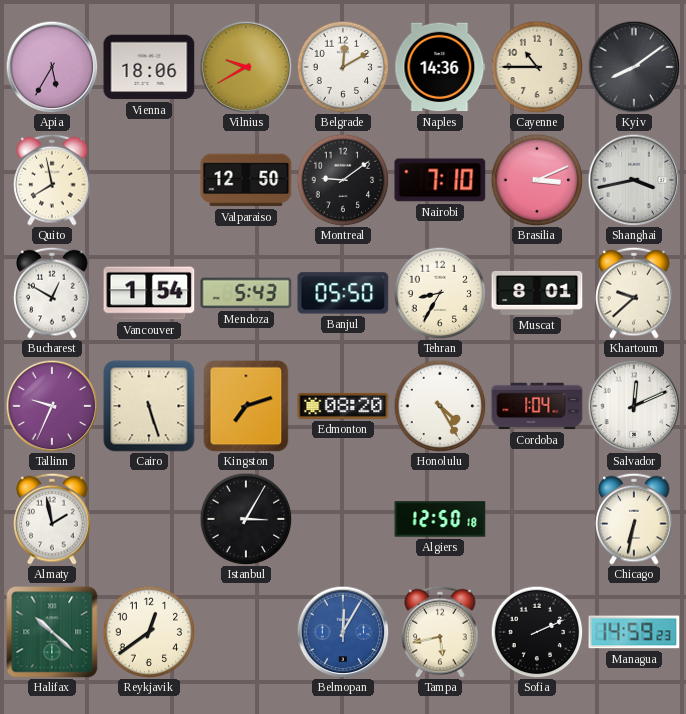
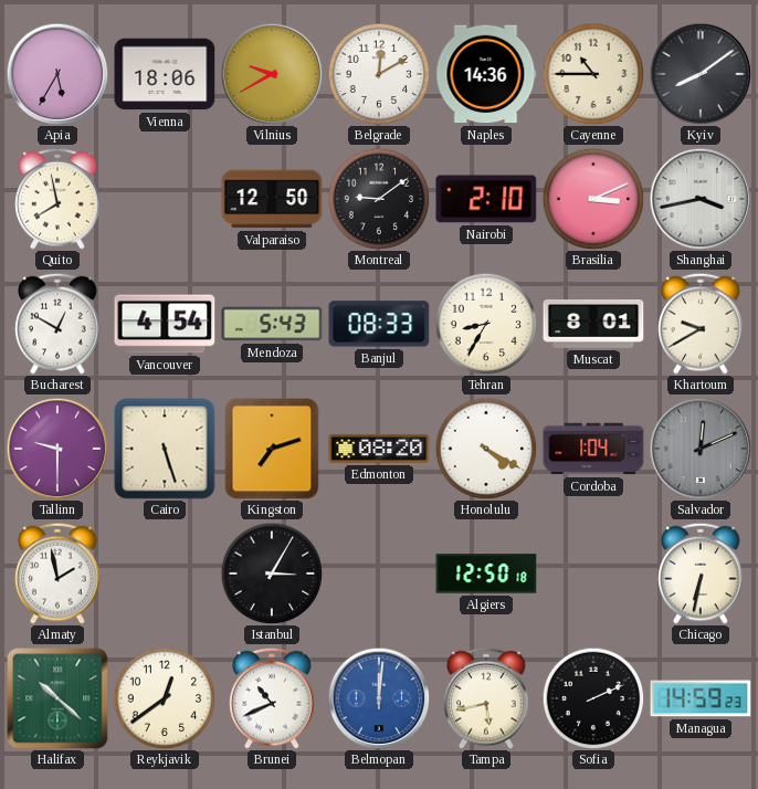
Nairobi: 7:10 -> 2:10 (486, 199)
Vancouver: 1:54 -> 4:54 (165, 324)
Banjul: 05:50 -> 08:33 (379, 324)
Khartoum: 9:38 -> 9:40 (701, 324)
Tallinn: 9:34 -> 9:30 (57, 449)
Honolulu: 4:25 -> 4:20 (486, 449)
Salvador dial: white -> grey (701, 449)
Brunei: none -> 10:41 (272, 698)
Belmopan: 12:05 -> 12:01 (379, 698)
